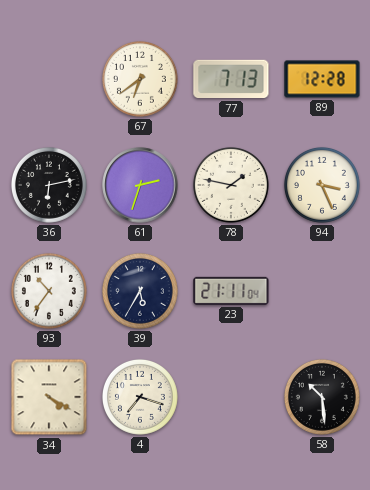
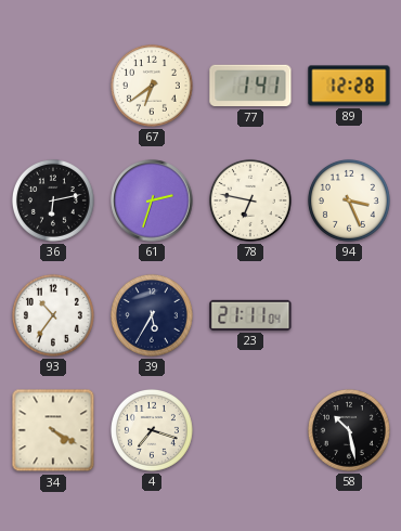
77: 7:13 -> 1:41 (250, 86)
78: 1:47 -> 6:47 (250, 200)
58: 10:29 -> 10:28 (349, 430)
